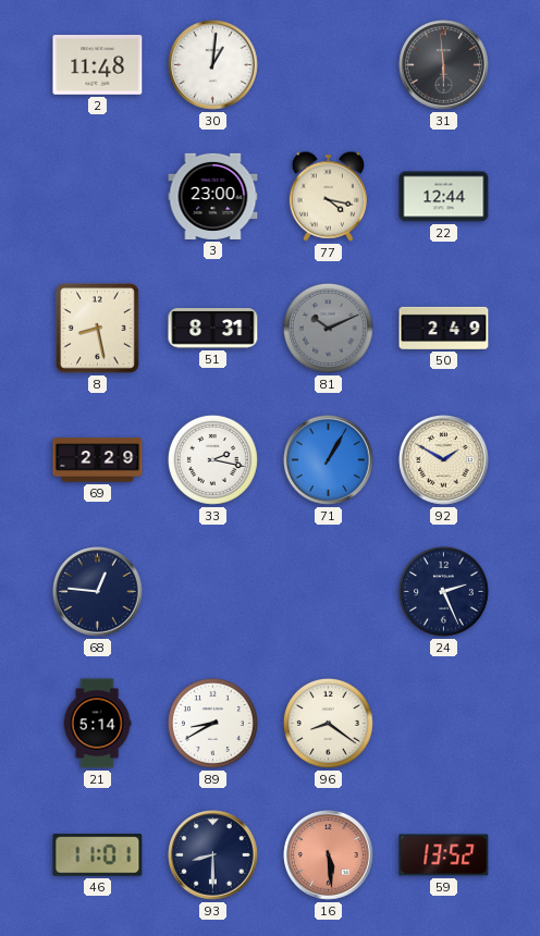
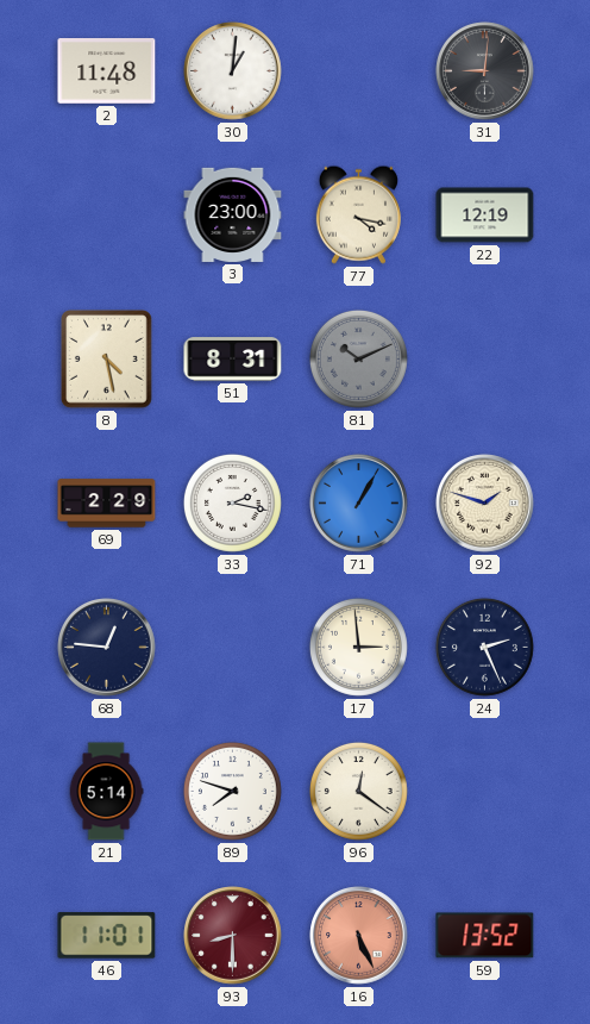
31: 5:59 -> 9:01 (485, 71)
22: 12:44 -> 12:19 (485, 216)
8: 8:28 -> 4:28 (107, 360)
50: 2:49 -> none (444, 328)
92: 1:50 -> 1:48 (485, 504)
17: none -> 2:59 (358, 647)
89: 8:40 -> 7:48 (232, 791)
96: 8:21 -> 12:21 (358, 791)
93 dial: navy -> burgundy (233, 936)
16: 5:29 -> 5:26 (359, 936)
